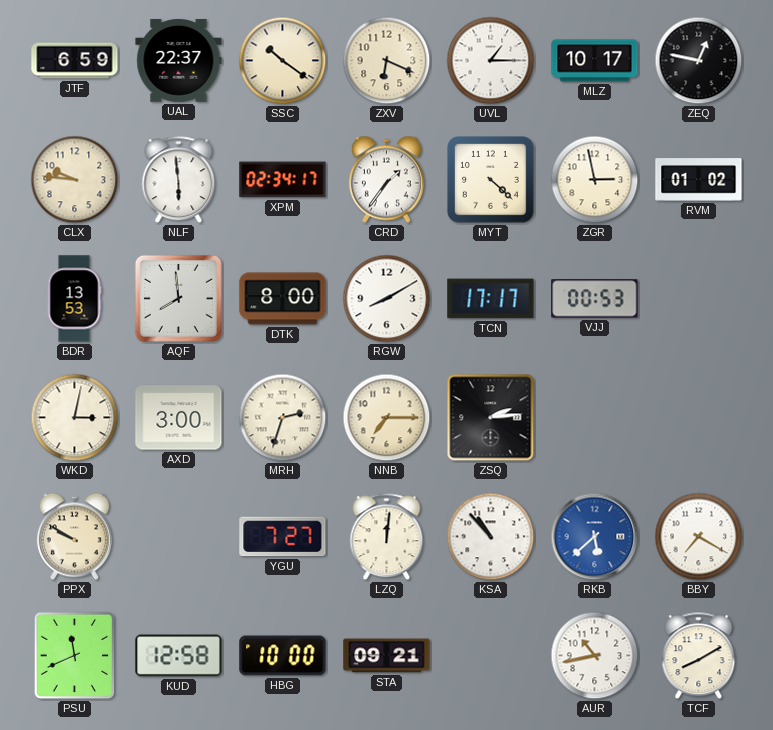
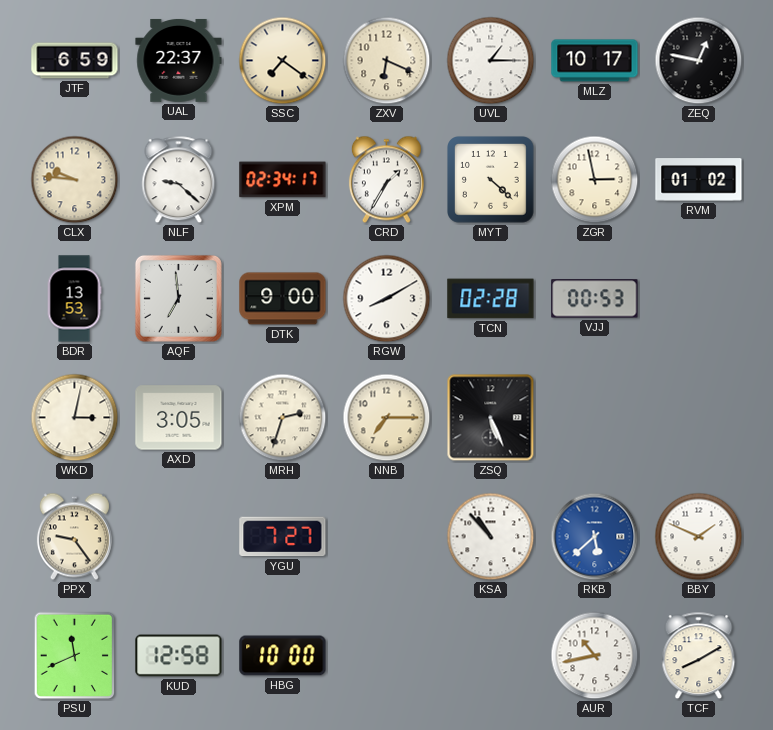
SSC: 10:21 -> 7:21 (283, 61)
NLF: 5:59 -> 9:22 (179, 180)
CRD: 1:36 -> 1:35 (386, 180)
AQF: 7:59 -> 6:59 (178, 298)
DTK: 8:00 -> 9:00 (283, 299)
TCN: 17:17 -> 02:28 (491, 299)
AXD: 3:00 -> 3:05 (179, 418)
ZSQ: 2:14 -> 5:26 (491, 418)
PPX: 9:50 -> 9:24 (74, 537)
LZQ: 12:01 -> none (387, 537)
BBY: 7:20 -> 1:49 (699, 537)
STA: 09:21 -> none (387, 656)
